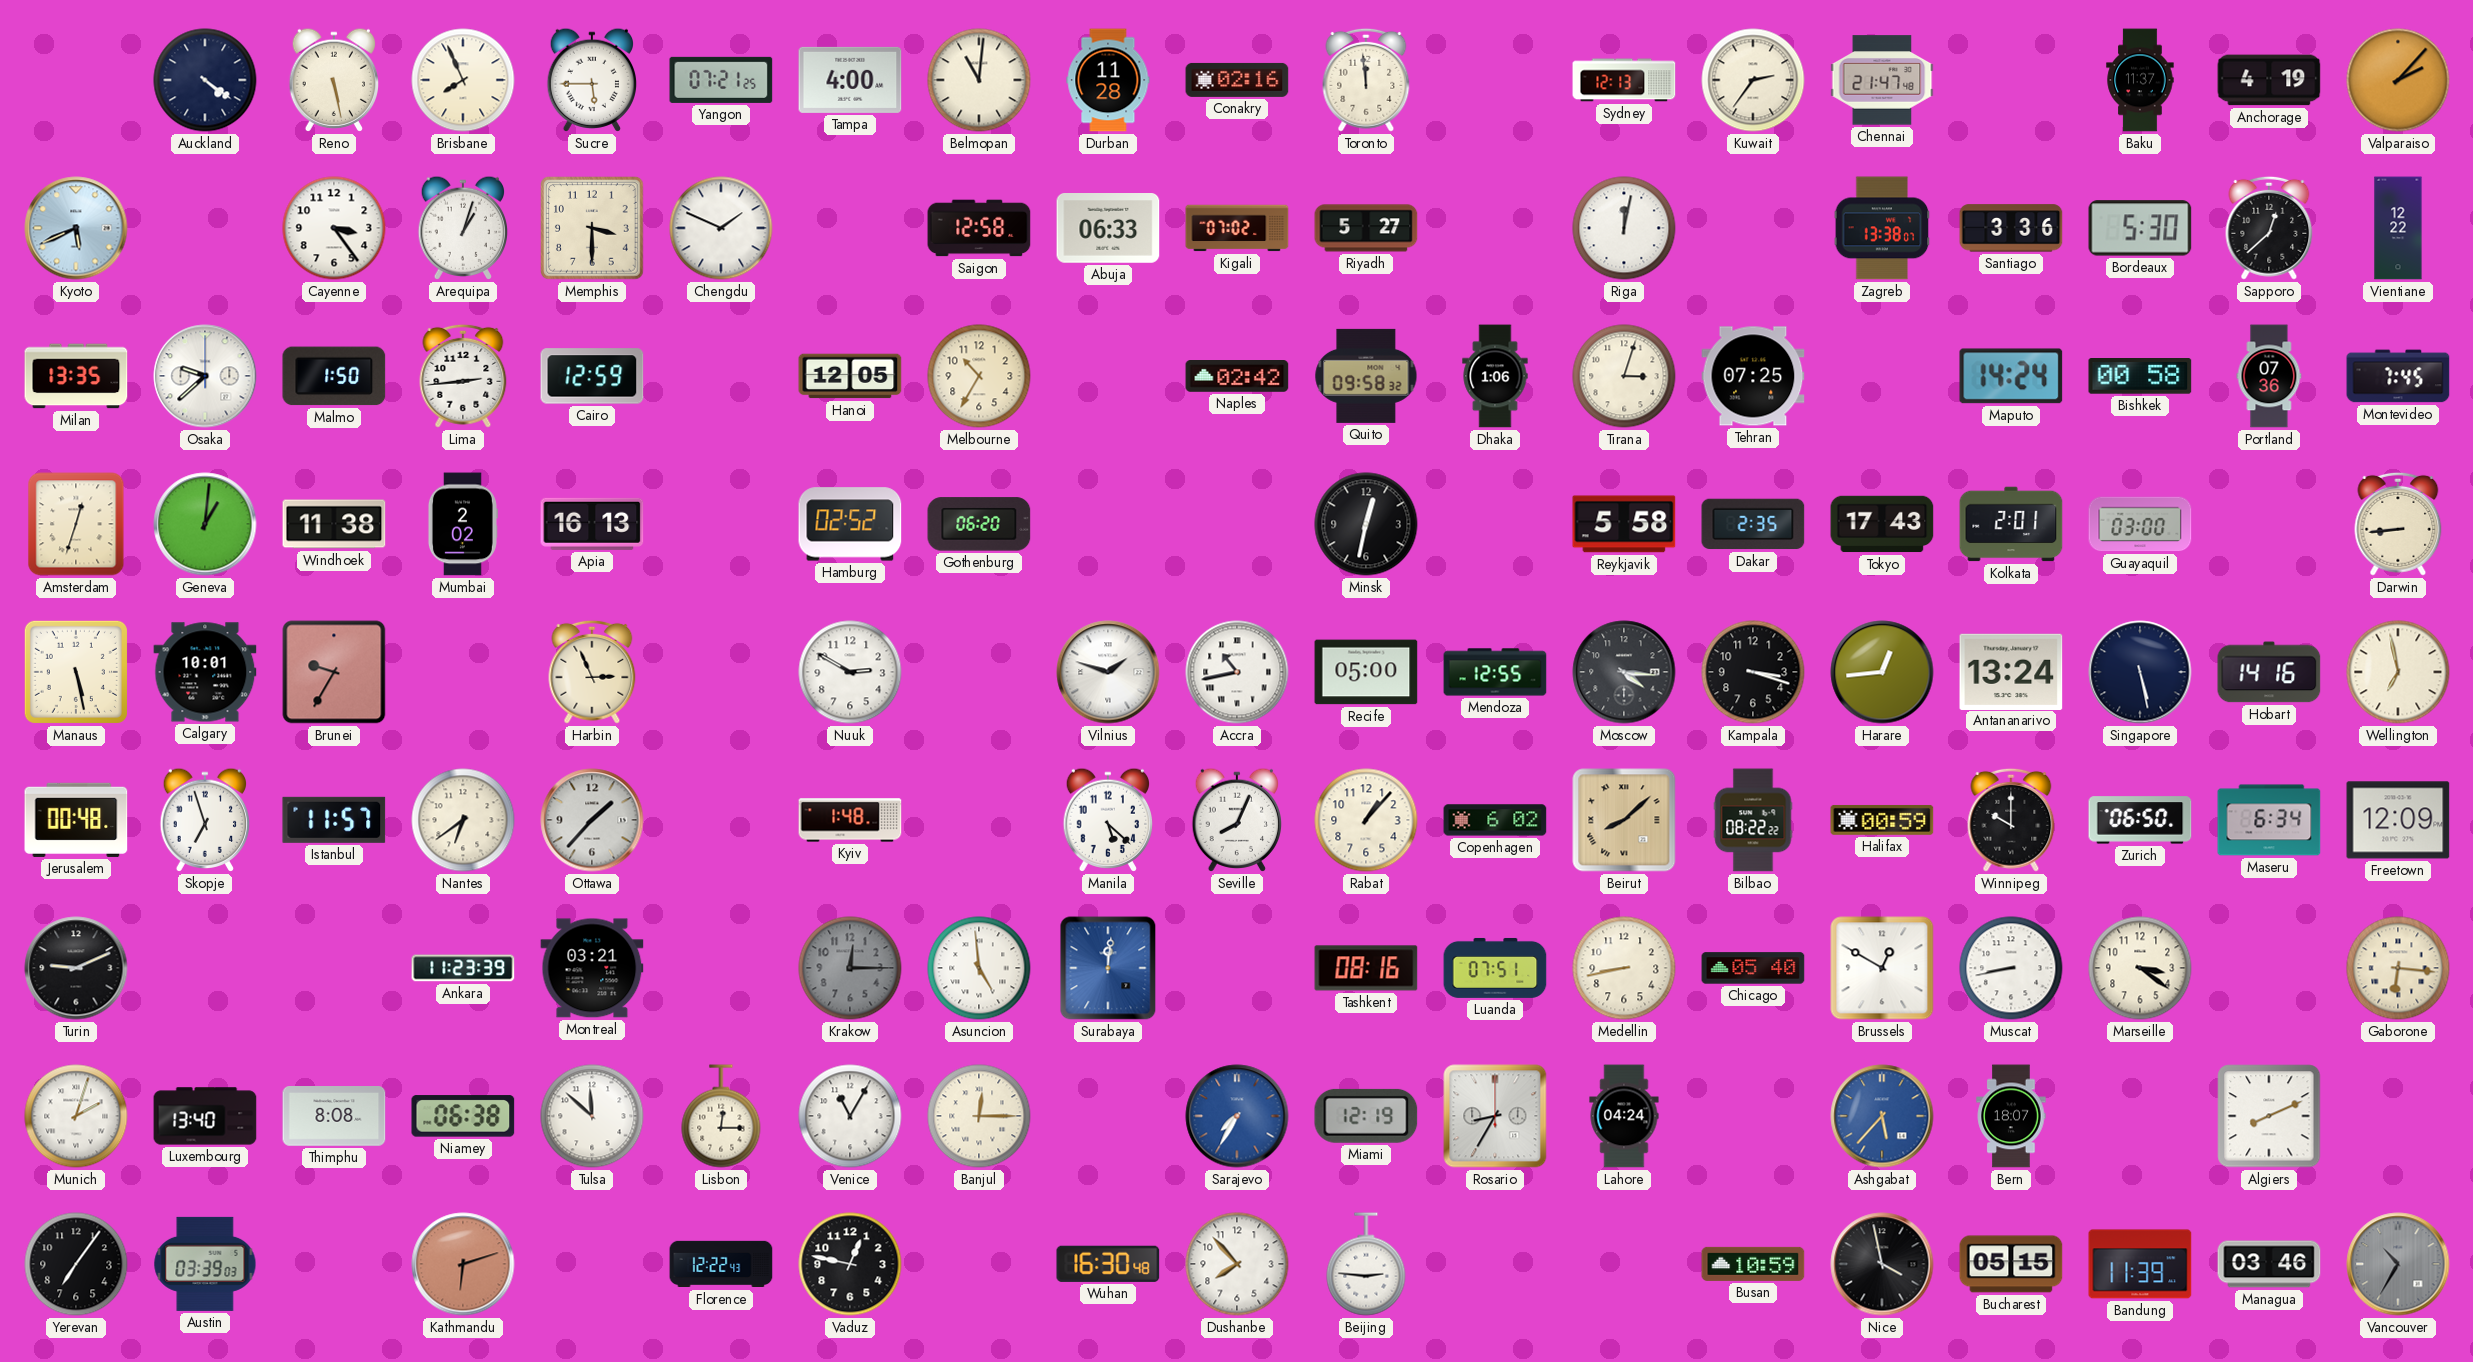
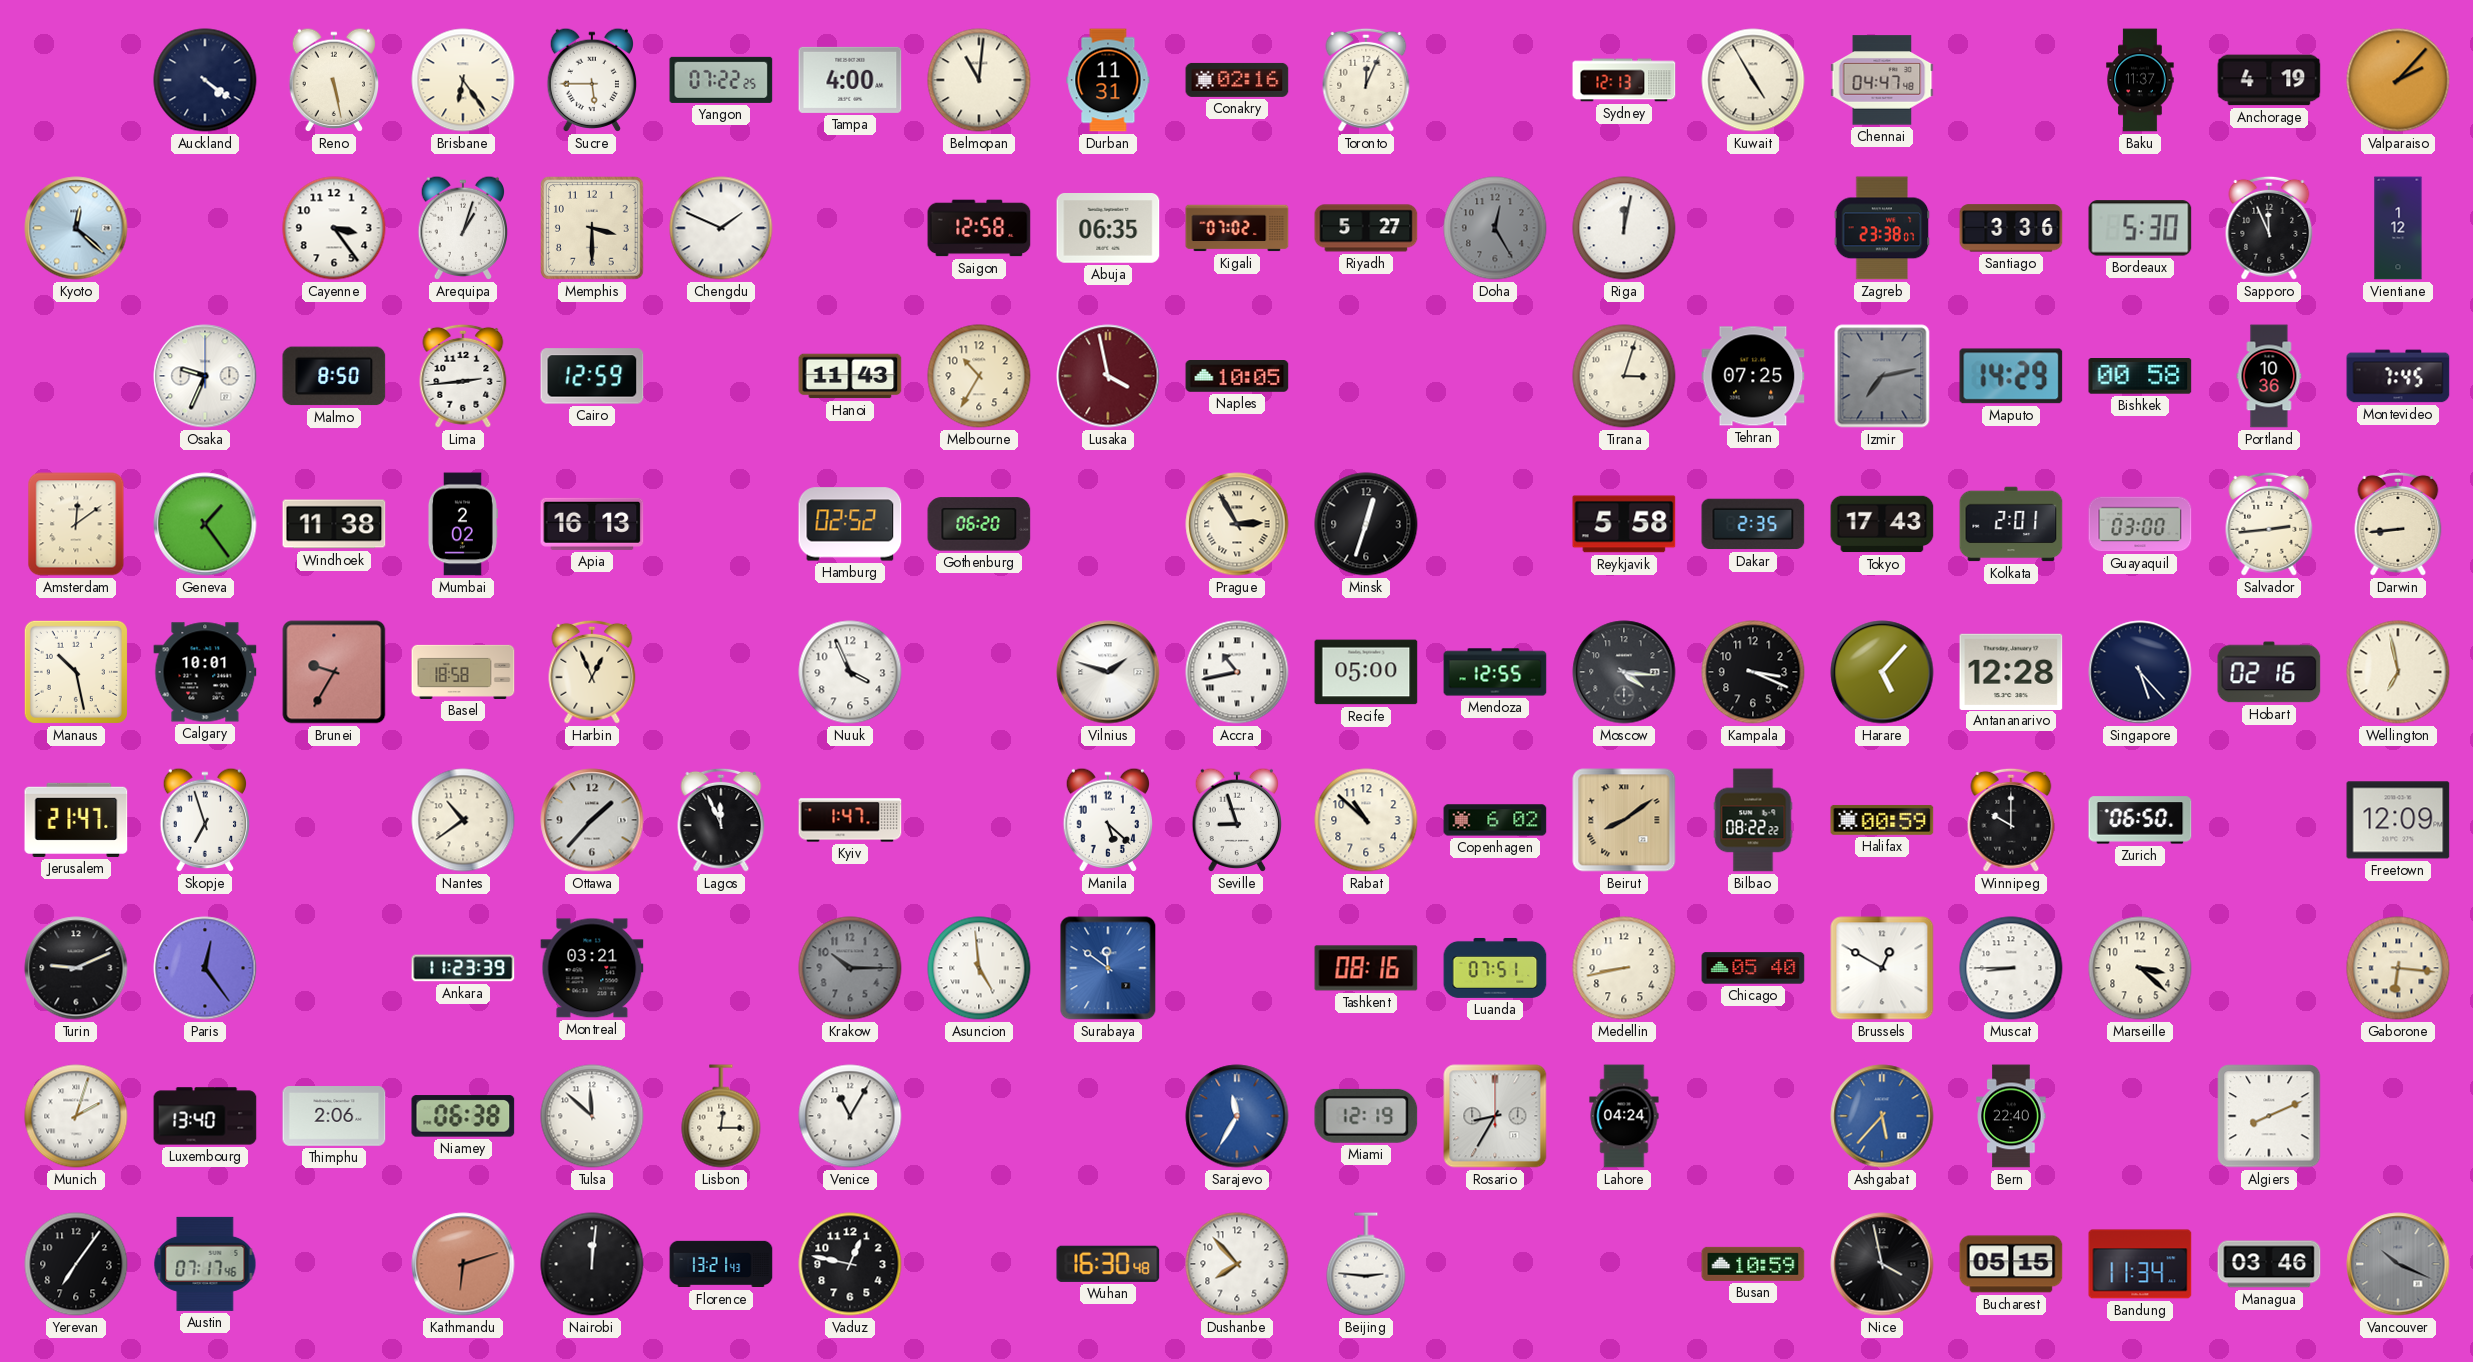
Brisbane: 7:56 -> 6:24 (463, 80)
Yangon: 07:21 -> 07:22 (721, 80)
Durban: 11:28 -> 11:31 (1108, 80)
Toronto: 11:59 -> 12:04 (1366, 80)
Kuwait: 2:36 -> 4:55 (1753, 80)
Chennai: 21:47 -> 04:47 (1882, 80)
Kyoto: 5:41 -> 12:22 (76, 228)
Abuja: 06:33 -> 06:35 (1108, 229)
Doha: none -> 12:25 (1495, 228)
Zagreb: 13:38 -> 23:38 (1882, 228)
Sapporo: 12:38 -> 11:56 (2269, 228)
Vientiane: 12:22 -> 1:12 (2398, 228)
Milan: 13:35 -> none (76, 376)
Osaka: 9:38 -> 9:34 (205, 376)
Malmo: 1:50 -> 8:50 (334, 376)
Hanoi: 12:05 -> 11:43 (850, 376)
Lusaka: none -> 3:58 (1108, 376)
Naples: 02:42 -> 10:05 (1237, 377)
Quito: 09:58 -> none (1366, 376)
Dhaka: 1:06 -> none (1495, 376)
Izmir: none -> 7:13 (1882, 376)
Maputo: 14:24 -> 14:29 (2011, 376)
Portland: 07:36 -> 10:36 (2269, 376)
Amsterdam: 12:33 -> 12:09 (76, 524)
Geneva: 1:01 -> 1:24 (205, 524)
Prague: none -> 2:55 (1237, 524)
Minsk: 12:32 -> 12:33 (1366, 524)
Salvador: none -> 2:44 (2269, 524)
Manaus: 5:28 -> 10:28 (76, 672)
Basel: none -> 18:58 (463, 672)
Harbin: 2:56 -> 12:56 (592, 672)
Nuuk: 2:50 -> 3:56 (850, 672)
Kampala: 3:18 -> 3:19 (1753, 672)
Harare: 12:44 -> 5:07 (1882, 672)
Antananarivo: 13:24 -> 12:28 (2011, 671)
Singapore: 5:28 -> 5:23 (2140, 672)
Hobart: 14:16 -> 02:16 (2269, 672)
Jerusalem: 00:48 -> 21:47 (76, 820)
Istanbul: 11:57 -> none (334, 820)
Nantes: 6:39 -> 10:39 (463, 820)
Lagos: none -> 11:56 (721, 820)
Kyiv: 1:48 -> 1:47 (850, 820)
Seville: 8:04 -> 8:57 (1237, 820)
Rabat: 1:07 -> 10:52 (1366, 820)
Beirut: 8:08 -> 8:09 (1624, 820)
Maseru: 6:34 -> none (2269, 820)
Paris: none -> 12:24 (205, 968)
Krakow: 12:15 -> 10:15 (850, 968)
Surabaya: 12:01 -> 11:51 (1108, 968)
Muscat: 8:43 -> 8:45 (2011, 968)
Marseille: 3:21 -> 3:22 (2140, 968)
Thimphu: 8:08 -> 2:06 (334, 1117)
Banjul: 12:15 -> none (979, 1116)
Sarajevo: 7:35 -> 11:35 (1237, 1116)
Bern: 18:07 -> 22:40 (2011, 1116)
Austin: 03:39 -> 07:17 (205, 1264)
Nairobi: none -> 12:01 (592, 1264)
Florence: 12:22 -> 13:21 (721, 1264)
Bandung: 11:39 -> 11:34 (2140, 1264)
Vancouver: 10:35 -> 10:19 (2398, 1264)
